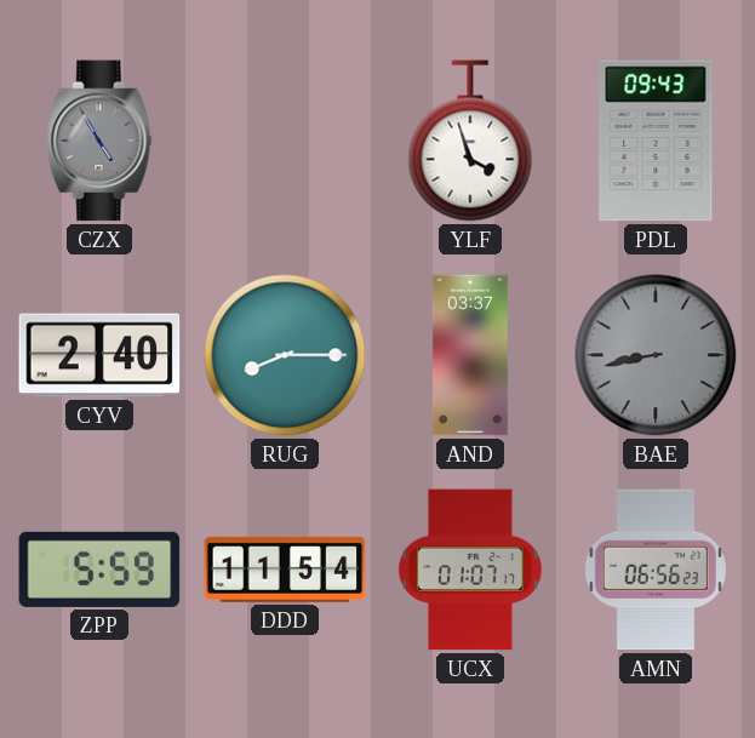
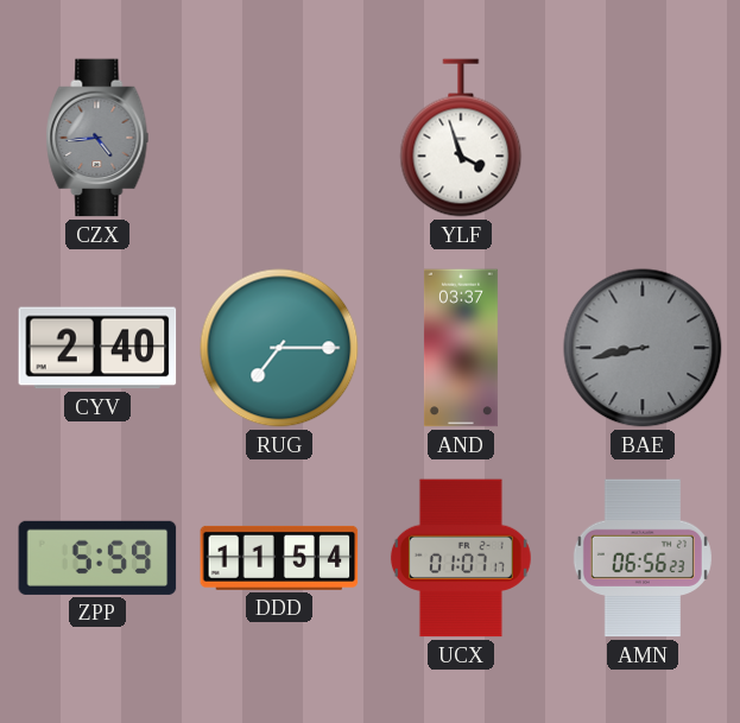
CZX: 4:55 -> 4:44 (97, 138)
PDL: 09:43 -> none (656, 141)
RUG: 8:15 -> 7:15 (279, 348)
